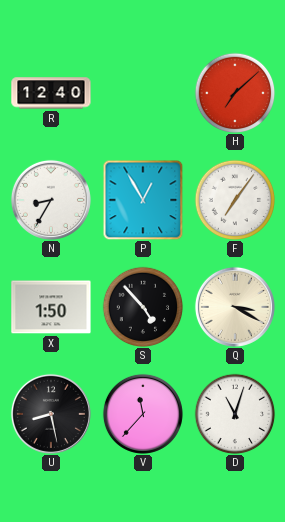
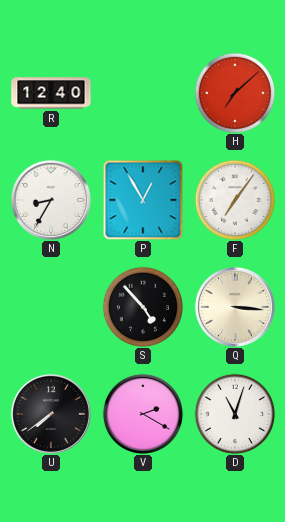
X: 1:50 -> none (51, 307)
Q: 3:20 -> 3:16 (235, 307)
U: 8:28 -> 7:39 (51, 414)
V: 11:37 -> 2:20 (143, 414)
